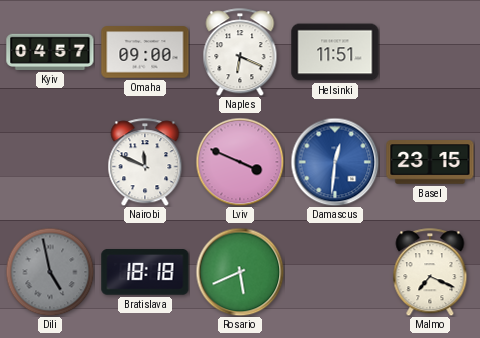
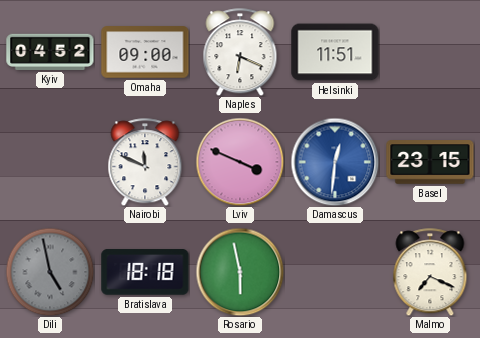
Kyiv: 04:57 -> 04:52 (50, 52)
Rosario: 5:41 -> 5:58 (240, 272)
